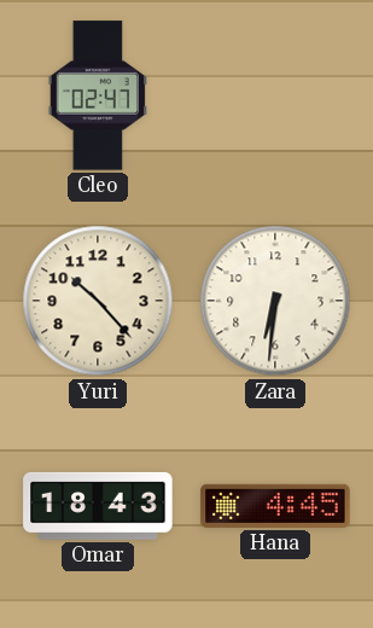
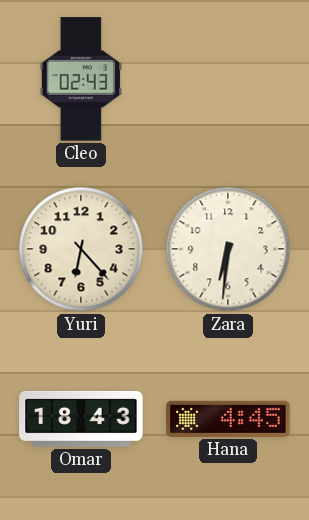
Cleo: 02:47 -> 02:43 (81, 79)
Yuri: 10:23 -> 6:23 (81, 249)
